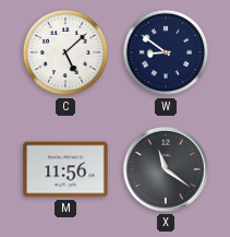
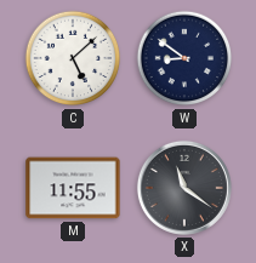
M: 11:56 -> 11:55 (73, 188)
